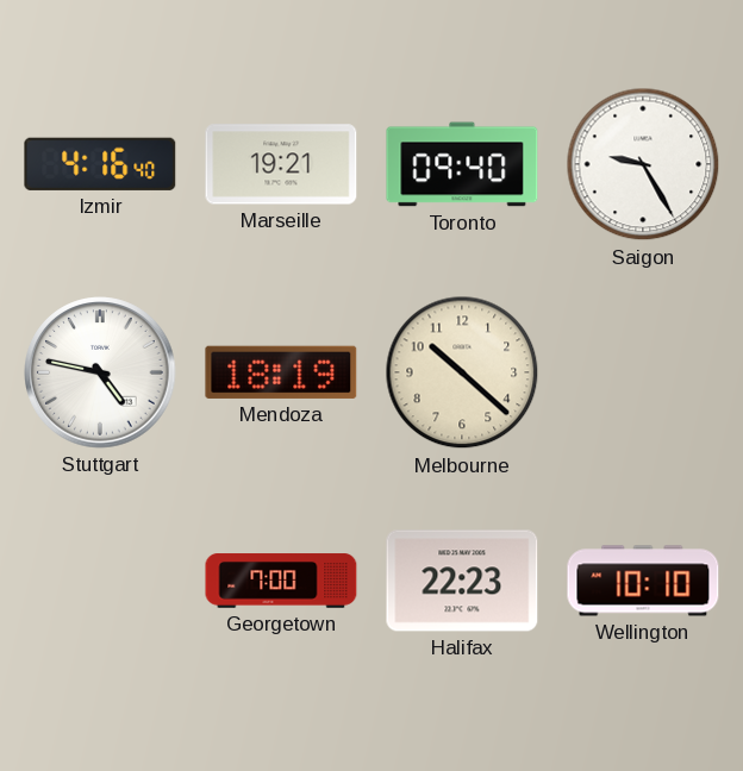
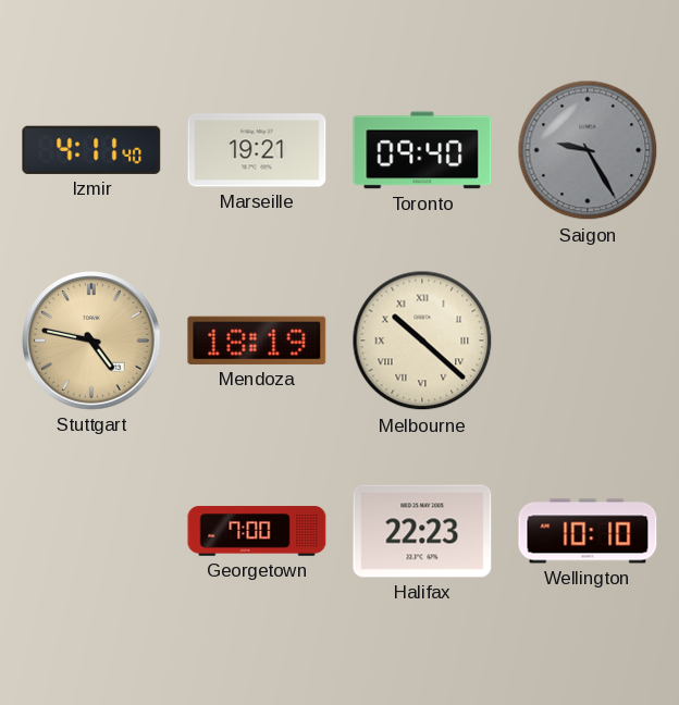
Izmir: 4:16 -> 4:11 (91, 150)
Saigon dial: white -> grey (588, 150)
Stuttgart dial: white -> champagne (91, 341)
Melbourne numerals: Arabic -> Roman (422, 341)
